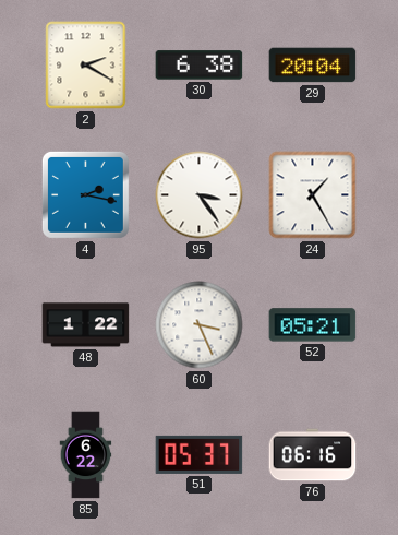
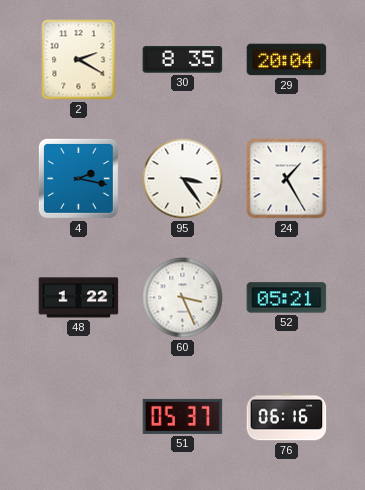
30: 6:38 -> 8:35 (183, 60)
85: 6:22 -> none (86, 455)
